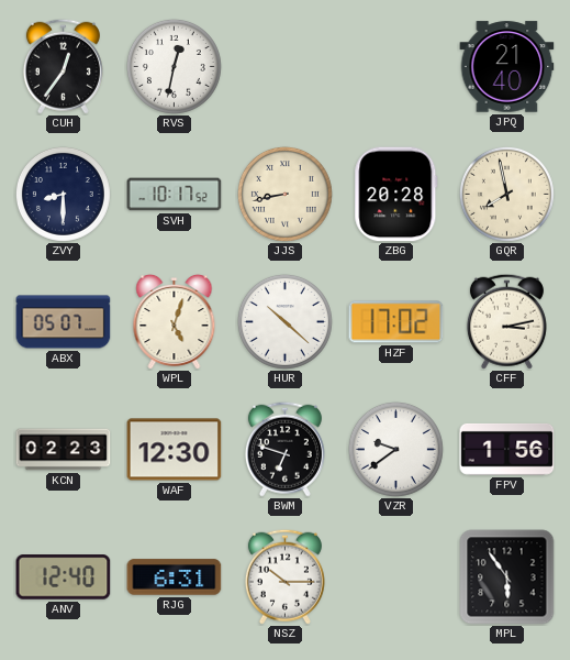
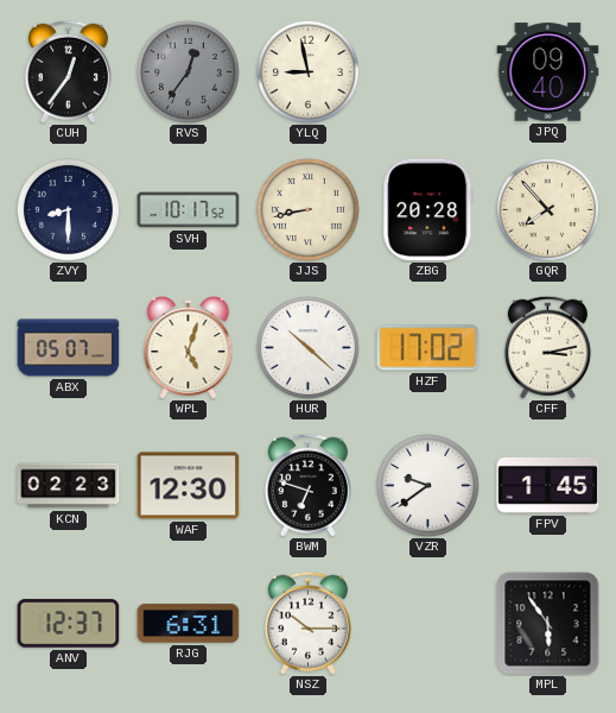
RVS: 12:32 -> 12:36 (188, 71)
RVS dial: white -> grey (188, 71)
YLQ: none -> 8:58 (307, 71)
JPQ: 21:40 -> 09:40 (548, 72)
GQR: 7:58 -> 7:53 (547, 209)
FPV: 1:56 -> 1:45 (548, 485)
ANV: 12:40 -> 12:37 (69, 624)
